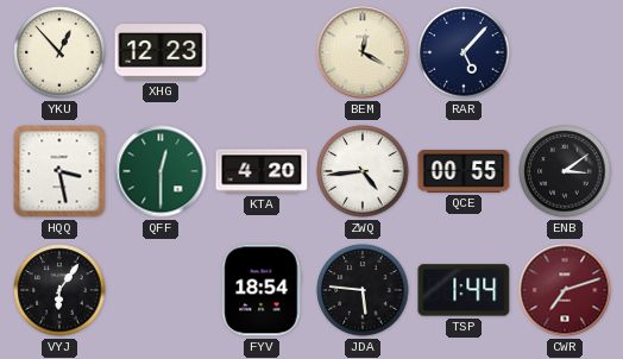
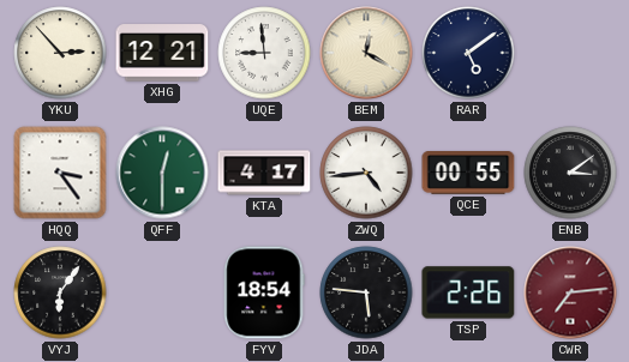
YKU: 12:53 -> 2:53 (60, 53)
XHG: 12:23 -> 12:21 (162, 53)
UQE: none -> 8:59 (264, 53)
RAR: 5:07 -> 5:09 (468, 53)
HQQ: 3:28 -> 3:24 (60, 173)
KTA: 4:20 -> 4:17 (264, 173)
TSP: 1:44 -> 2:26 (468, 292)
CWR: 7:12 -> 7:14 (570, 292)
